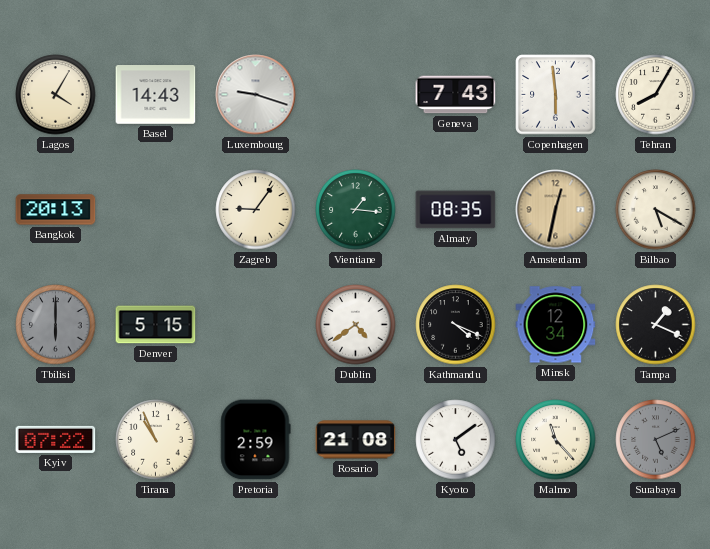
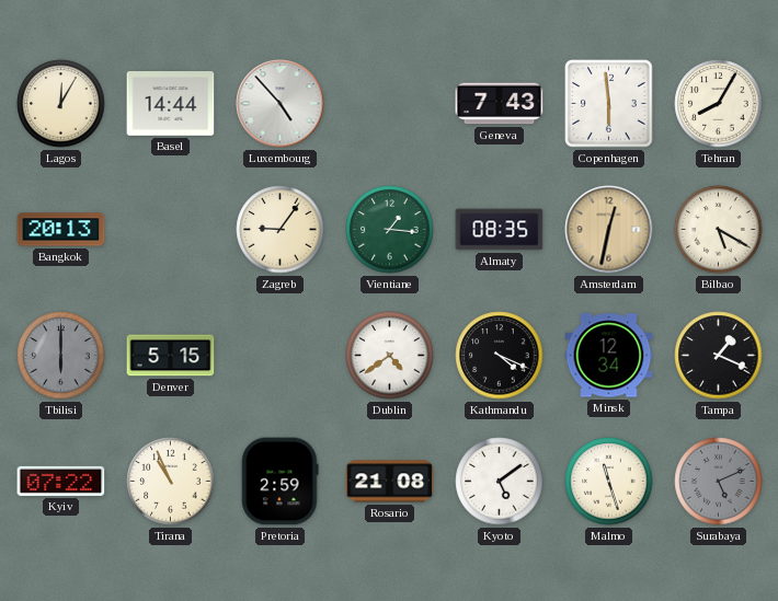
Lagos: 4:05 -> 12:05 (61, 104)
Basel: 14:43 -> 14:44 (171, 104)
Luxembourg: 9:18 -> 4:53 (281, 104)
Malmo: 11:23 -> 11:27 (609, 482)
